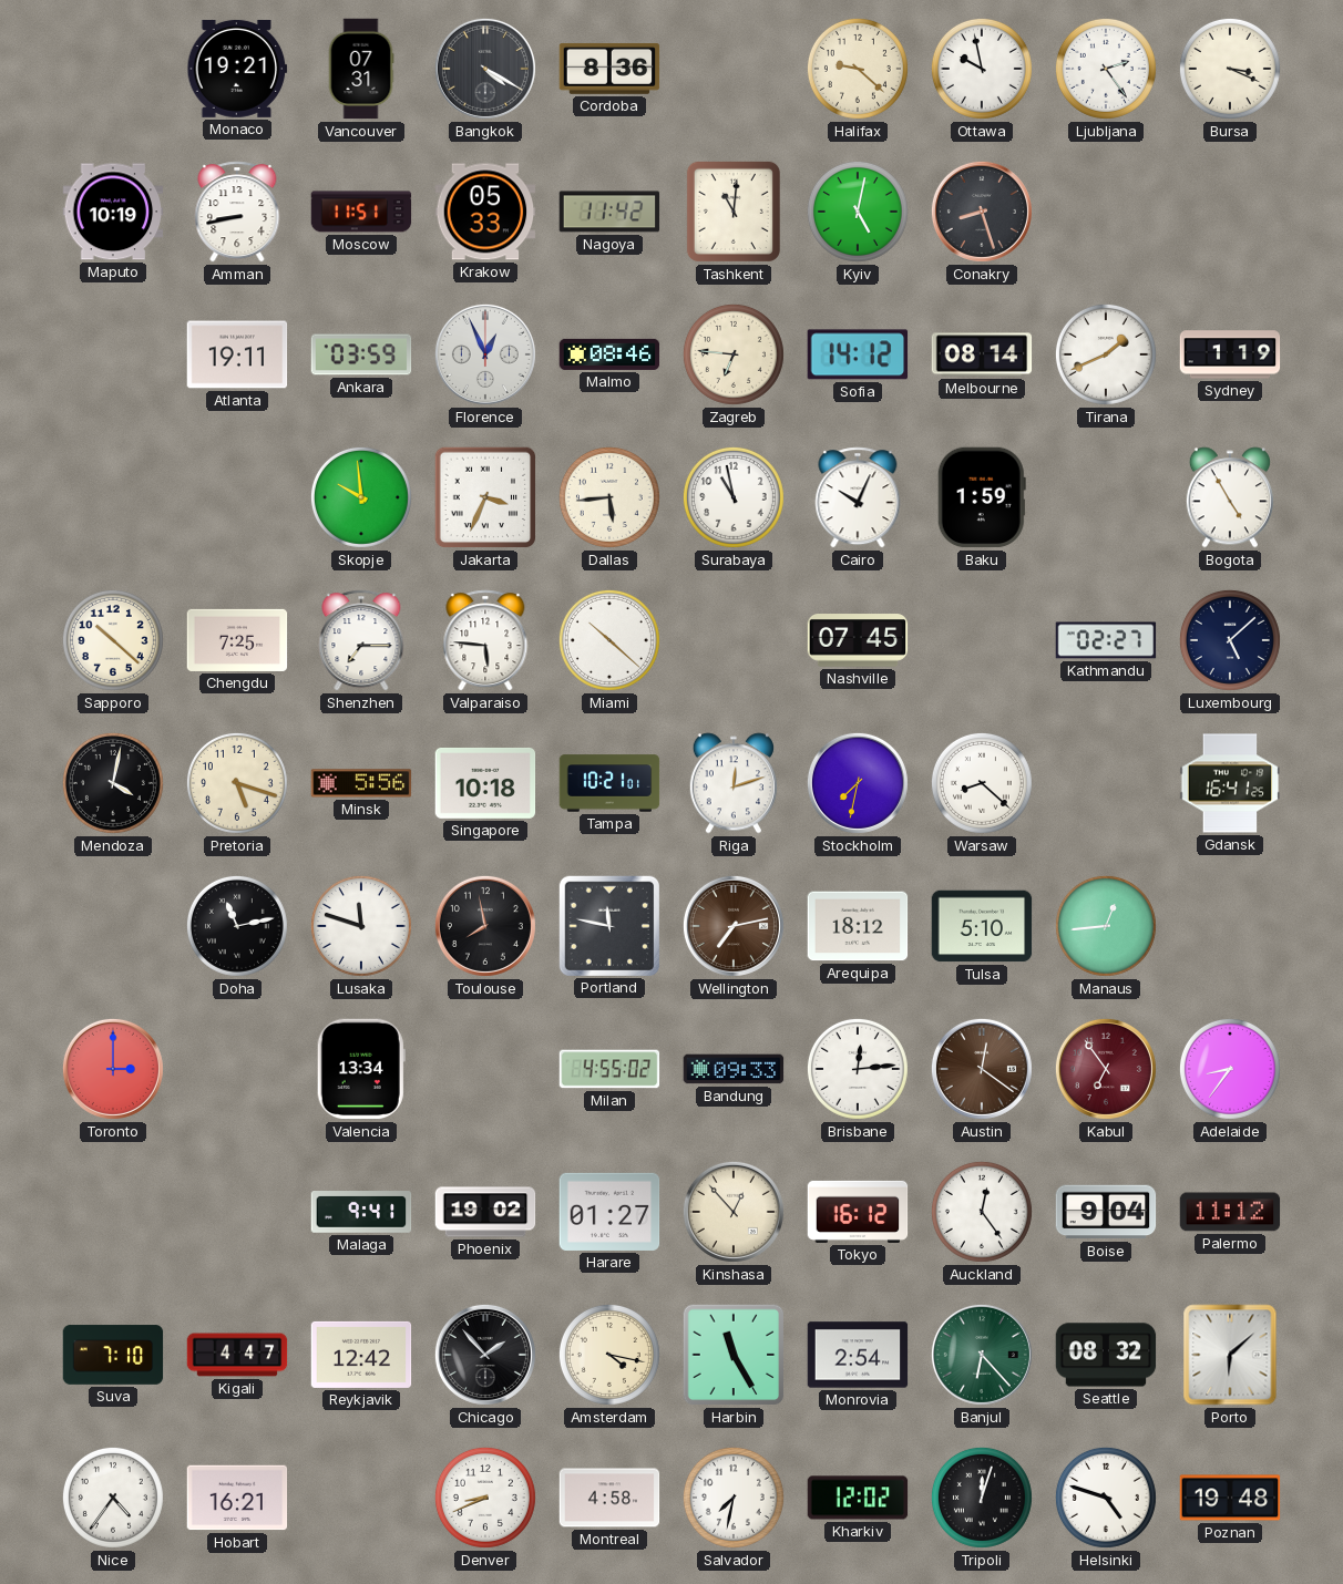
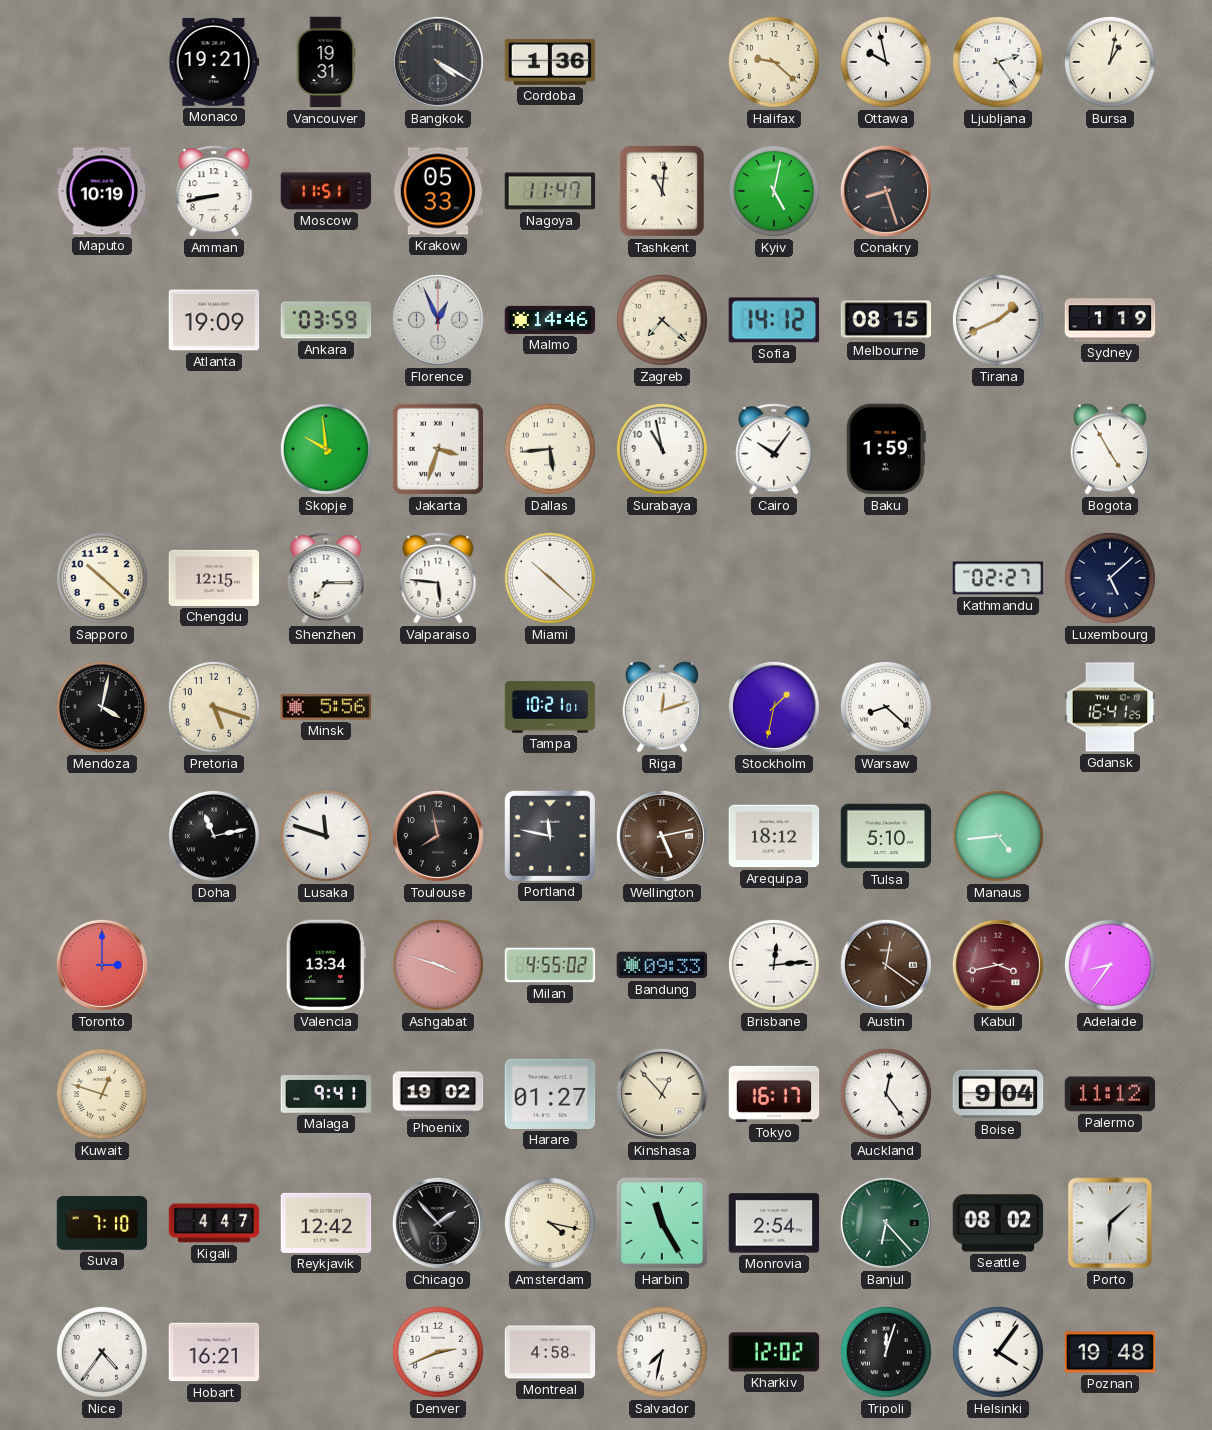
Vancouver: 07:31 -> 19:31 (326, 62)
Cordoba: 8:36 -> 1:36 (550, 62)
Bursa: 3:19 -> 1:02 (1110, 62)
Nagoya: 11:42 -> 11:47 (550, 191)
Atlanta: 19:11 -> 19:09 (214, 320)
Malmo: 08:46 -> 14:46 (550, 320)
Zagreb: 6:46 -> 7:22 (662, 320)
Melbourne: 08:14 -> 08:15 (886, 320)
Jakarta: 3:34 -> 3:33 (438, 449)
Cairo: 10:04 -> 10:06 (774, 449)
Chengdu: 7:25 -> 12:15 (214, 578)
Nashville: 07:45 -> none (858, 640)
Singapore: 10:18 -> none (485, 783)
Stockholm: 7:32 -> 1:32 (774, 707)
Wellington: 7:13 -> 5:13 (662, 836)
Manaus: 12:44 -> 4:44 (998, 836)
Ashgabat: none -> 3:48 (438, 965)
Kabul: 6:54 -> 3:43 (998, 965)
Kuwait: none -> 12:48 (102, 1094)
Tokyo: 16:12 -> 16:17 (774, 1094)
Seattle: 08:32 -> 08:02 (998, 1223)
Denver: 8:41 -> 2:41 (438, 1352)
Helsinki: 4:48 -> 4:06 (998, 1352)
